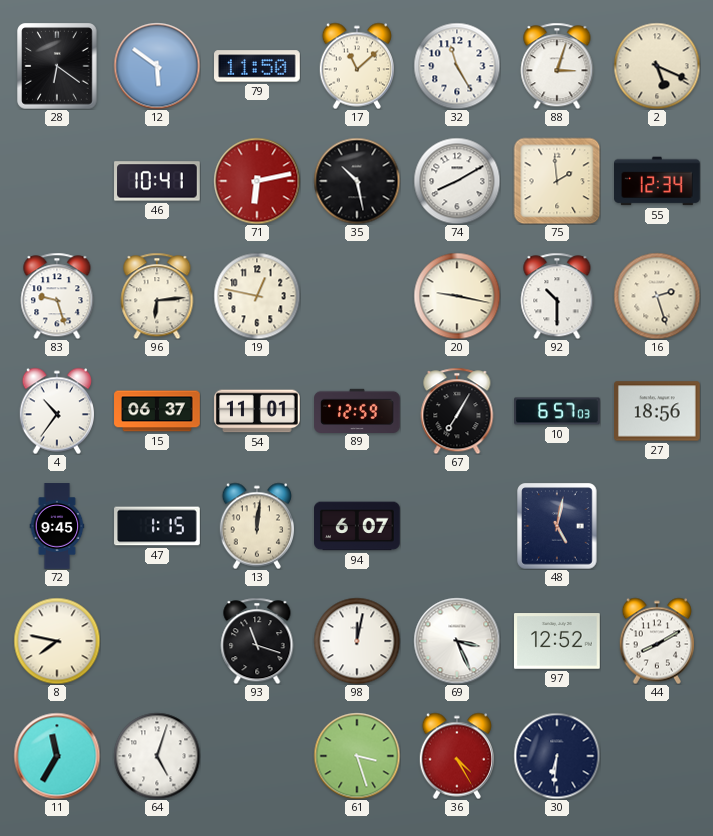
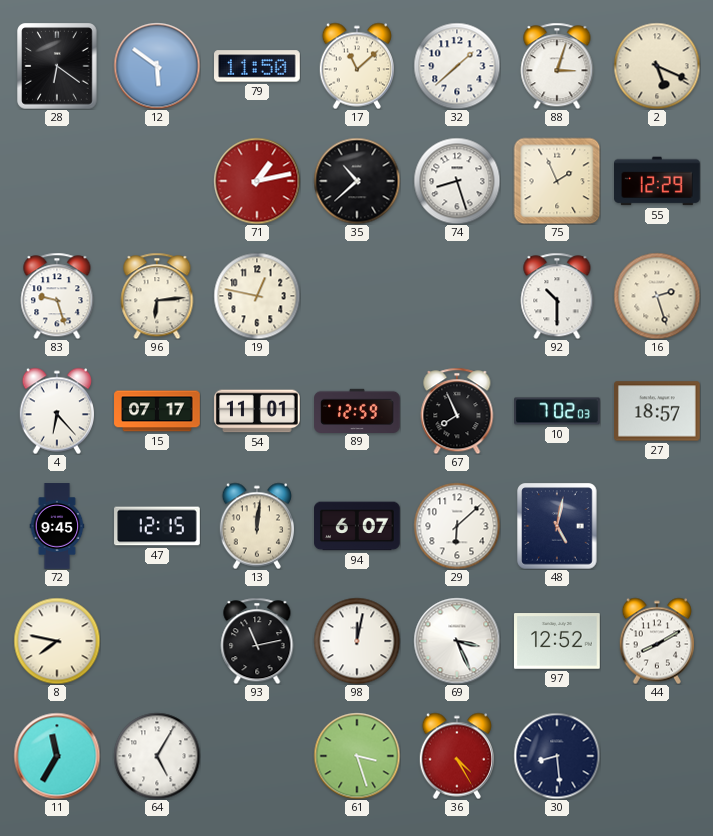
32: 11:25 -> 1:38 (457, 66)
46: 10:41 -> none (157, 181)
71: 6:13 -> 1:13 (257, 181)
35: 10:28 -> 10:38 (357, 181)
74: 8:10 -> 8:27 (457, 181)
75: 1:59 -> 1:56 (557, 181)
55: 12:34 -> 12:29 (657, 181)
20: 9:17 -> none (457, 296)
4: 10:36 -> 6:23 (56, 411)
15: 06:37 -> 07:17 (157, 411)
67: 7:05 -> 7:56 (457, 411)
10: 6:57 -> 7:02 (557, 411)
27: 18:56 -> 18:57 (657, 411)
47: 1:15 -> 12:15 (157, 526)
29: none -> 6:08 (457, 526)
93: 11:18 -> 11:13 (257, 641)
64: 5:03 -> 5:05 (157, 756)
30: 6:31 -> 8:29 (557, 756)
